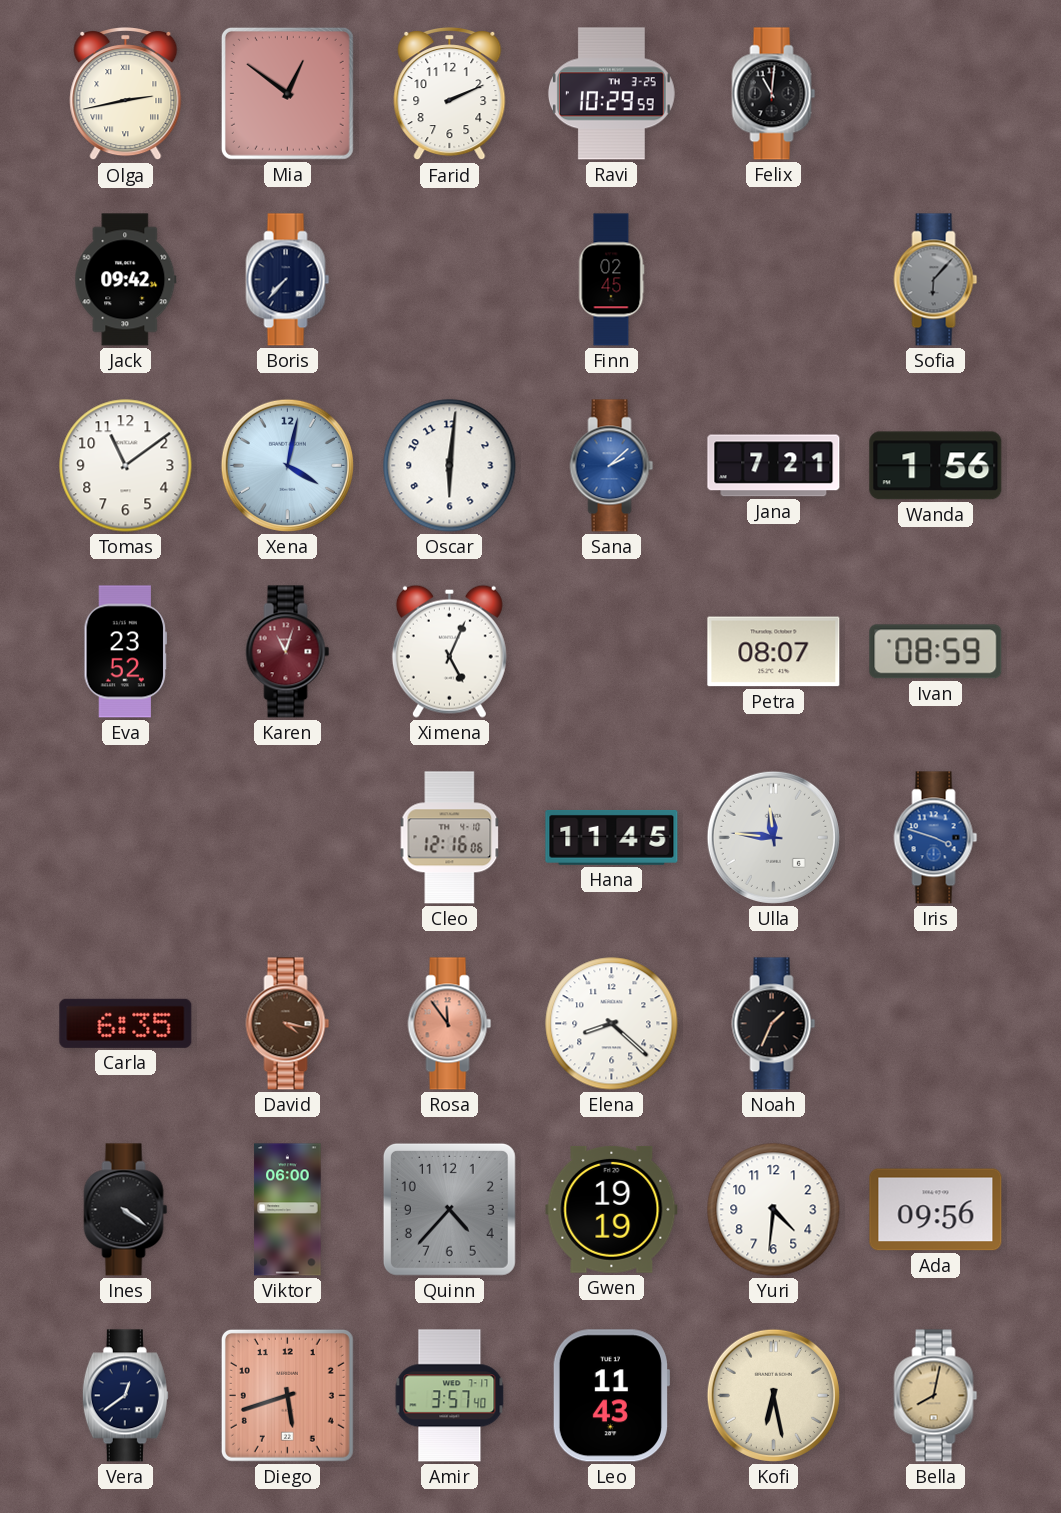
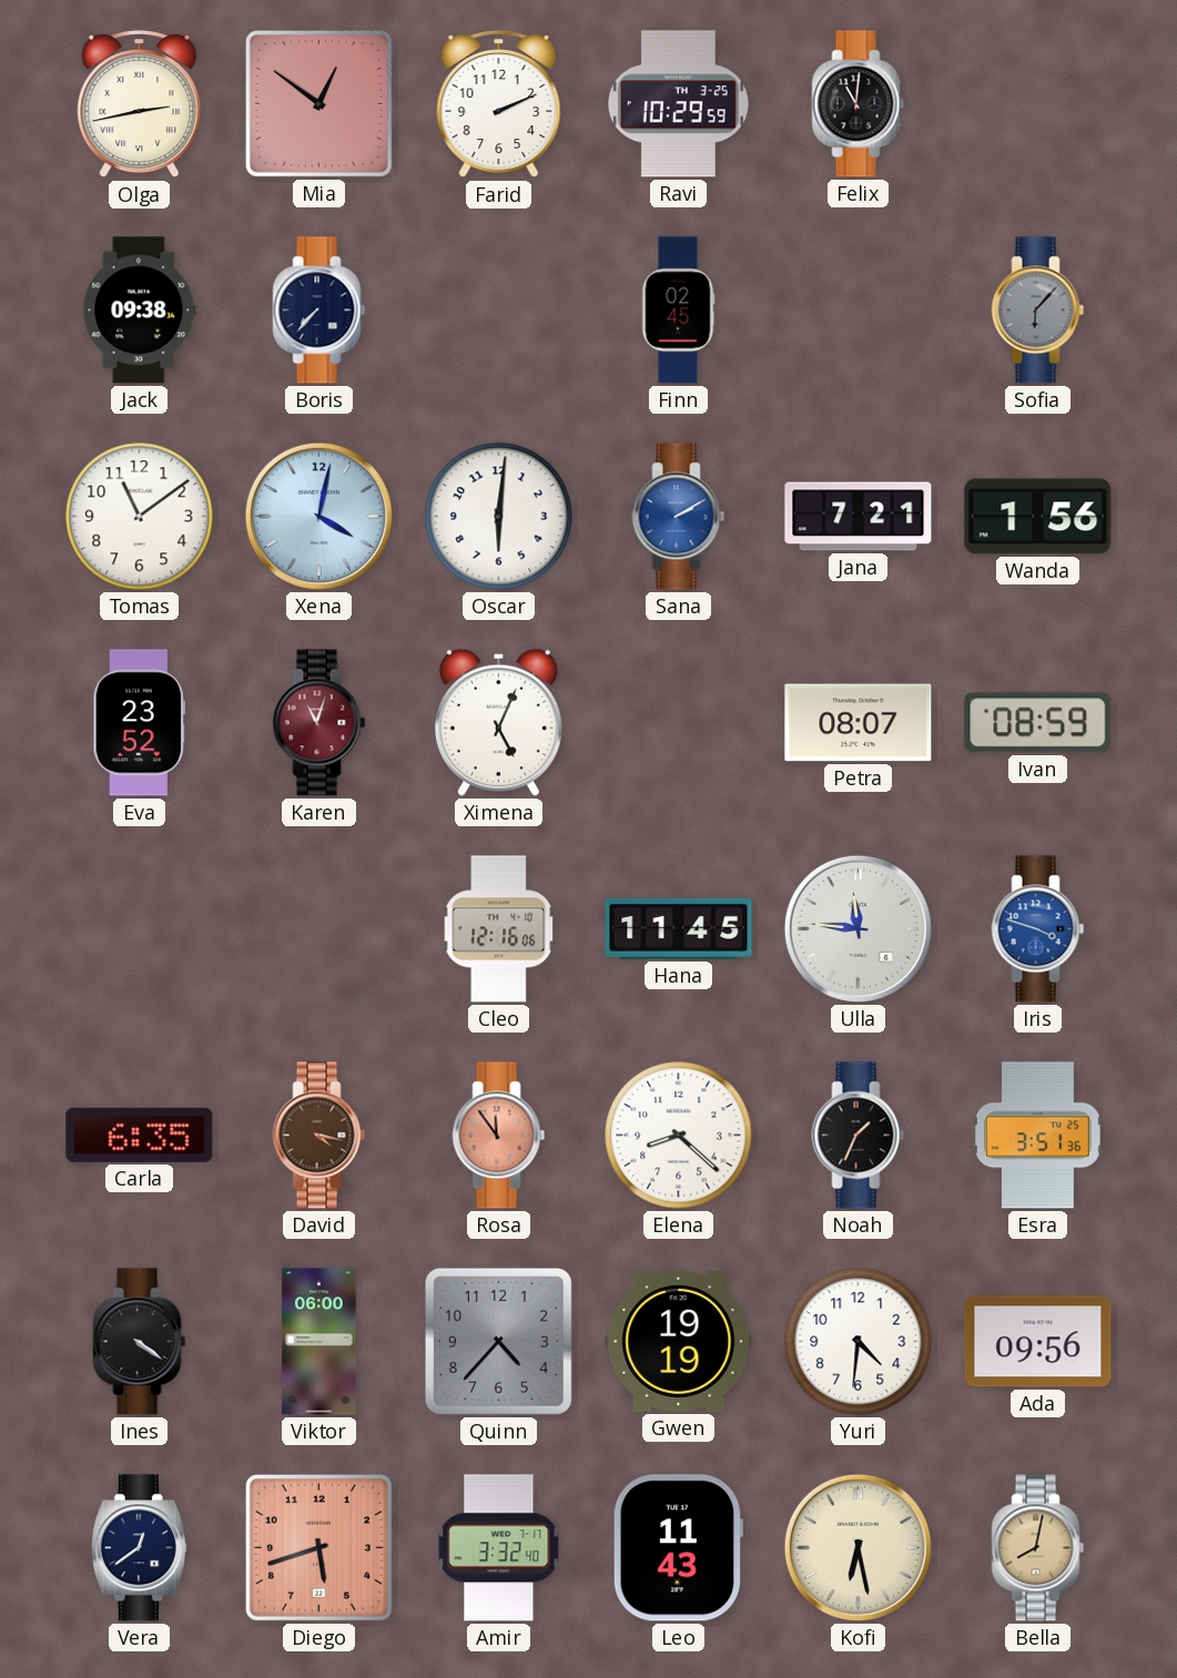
Jack: 09:42 -> 09:38 (140, 311)
Sana: 2:08 -> 2:10 (679, 517)
Esra: none -> 3:51 (1038, 1136)
Amir: 3:57 -> 3:32 (499, 1548)
